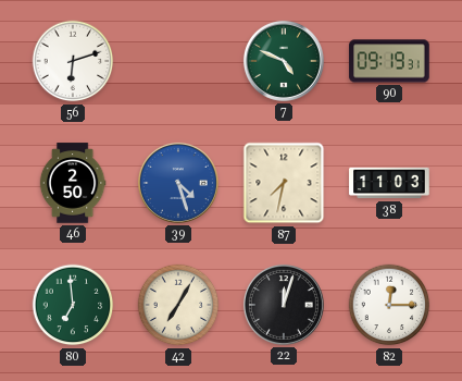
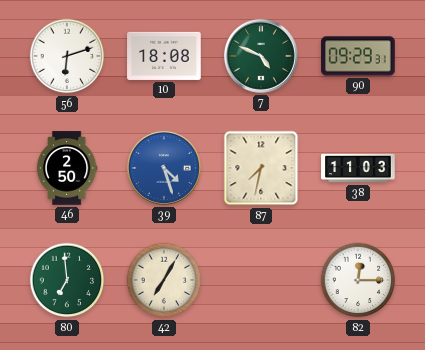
10: none -> 18:08 (164, 56)
90: 09:19 -> 09:29 (358, 56)
22: 12:03 -> none (284, 305)
